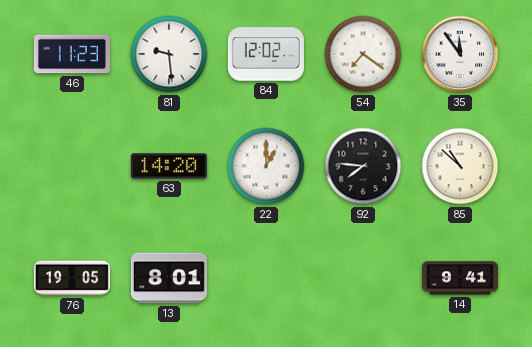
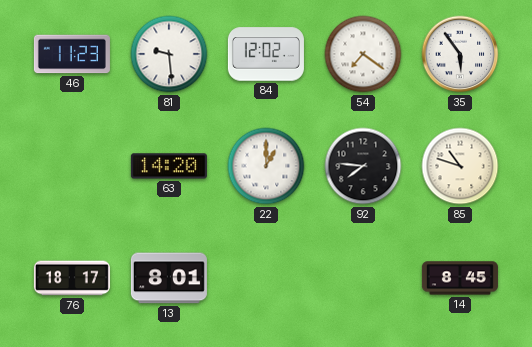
35: 11:54 -> 5:54 (460, 54)
85: 10:52 -> 10:48 (460, 166)
76: 19:05 -> 18:17 (72, 278)
14: 9:41 -> 8:45 (460, 278)
